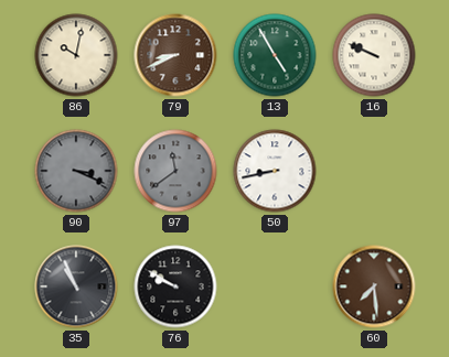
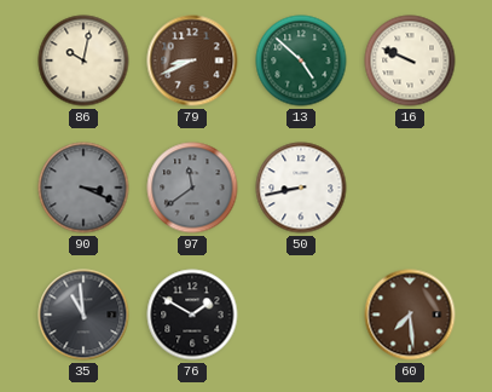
13: 4:55 -> 4:52 (301, 60)
35: 10:56 -> 10:59 (83, 315)
76: 9:50 -> 1:50 (192, 315)
